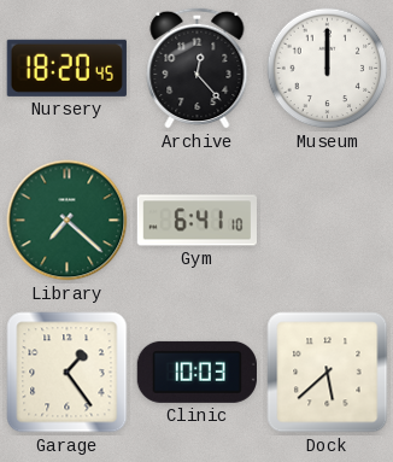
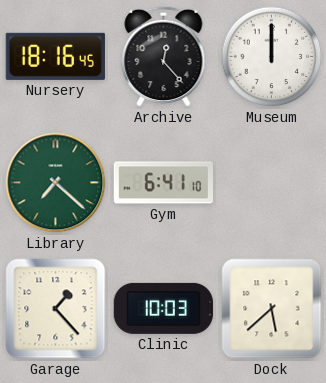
Nursery: 18:20 -> 18:16 (55, 56)
Garage: 1:24 -> 1:23 (56, 309)
